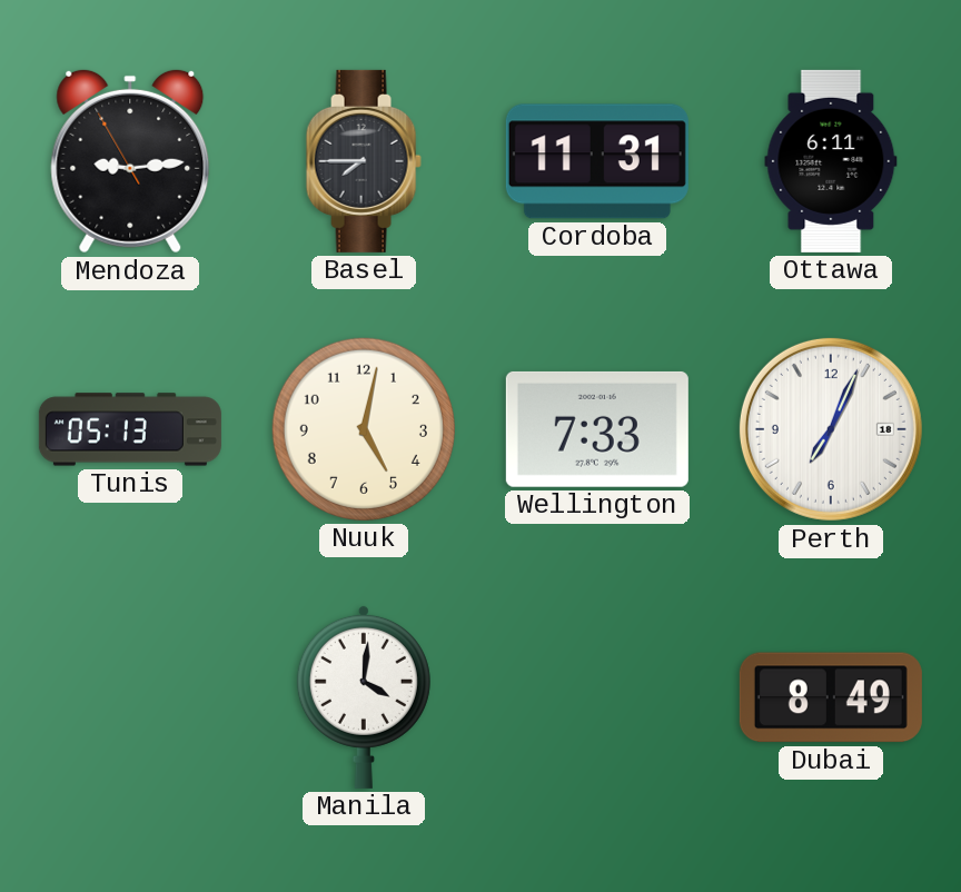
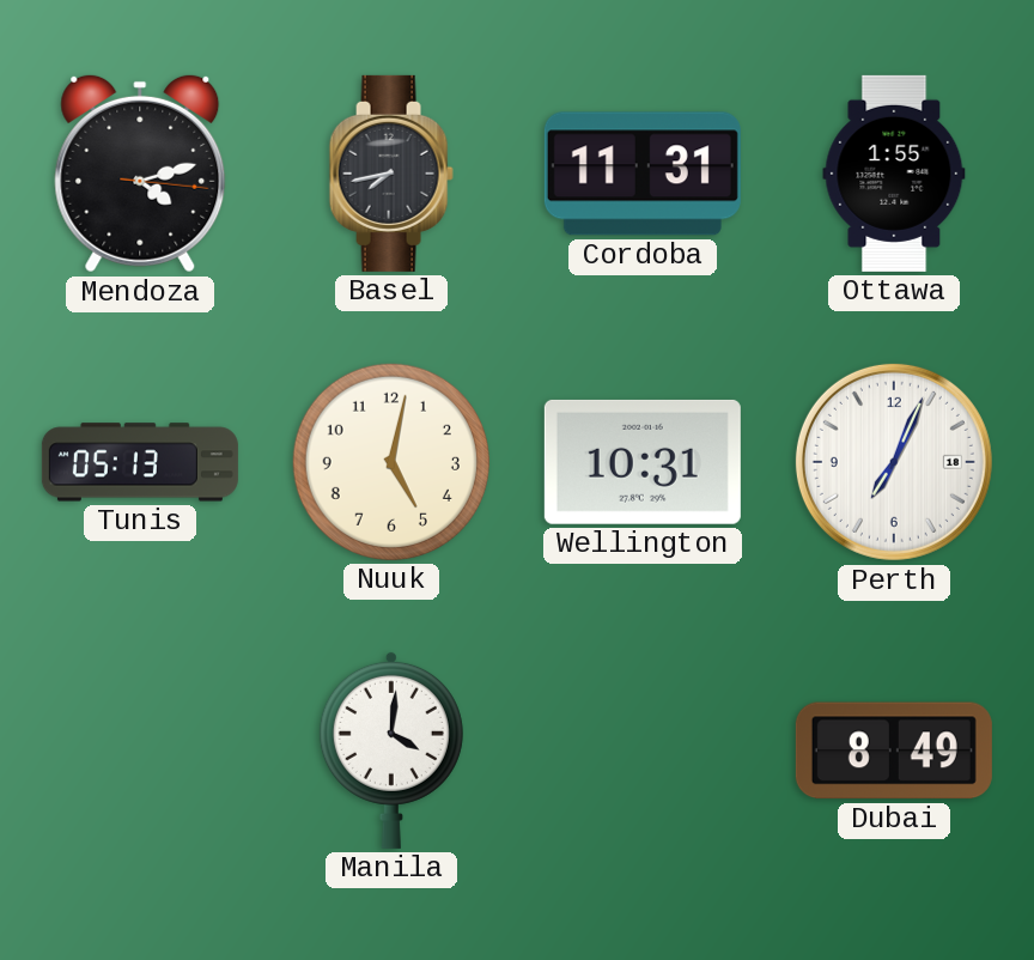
Mendoza: 9:13 -> 4:12 (140, 174)
Basel: 7:45 -> 7:43 (391, 174)
Ottawa: 6:11 -> 1:55 (894, 174)
Wellington: 7:33 -> 10:31 (643, 462)
